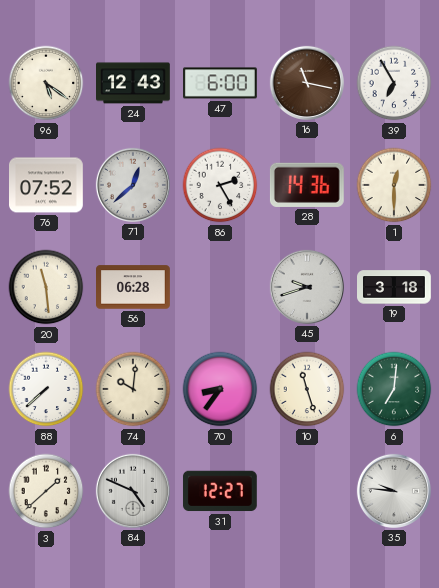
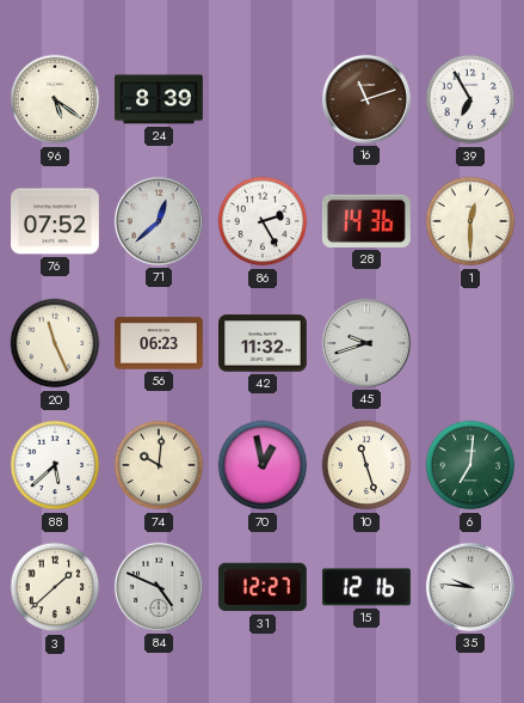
24: 12:43 -> 8:39 (160, 99)
47: 6:00 -> none (221, 83)
16: 11:17 -> 11:12 (366, 99)
20: 11:29 -> 11:26 (55, 343)
56: 06:28 -> 06:23 (160, 343)
42: none -> 11:32 (264, 343)
19: 3:18 -> none (394, 287)
88: 7:38 -> 5:38 (55, 465)
70: 8:36 -> 12:58 (263, 465)
15: none -> 12:16 (366, 587)
